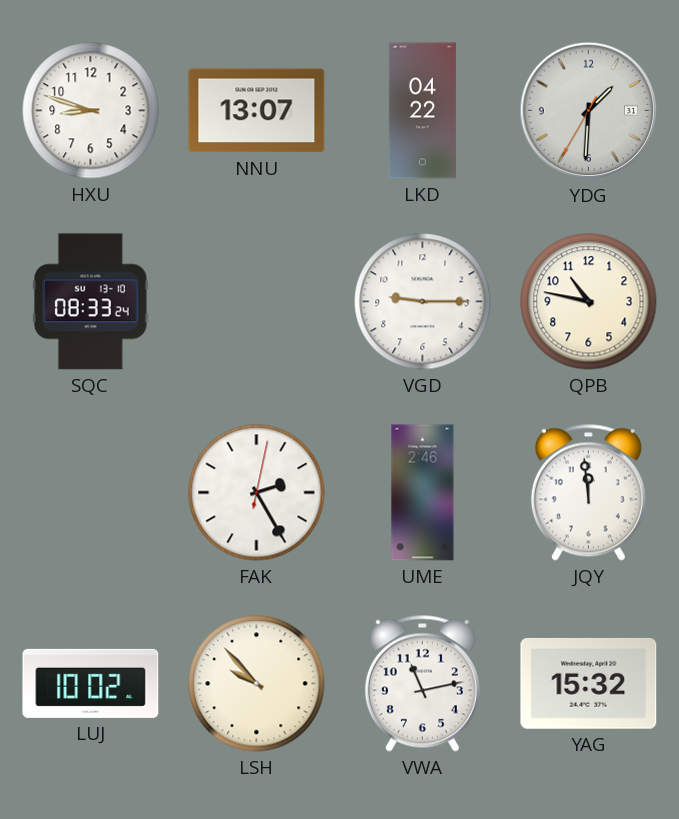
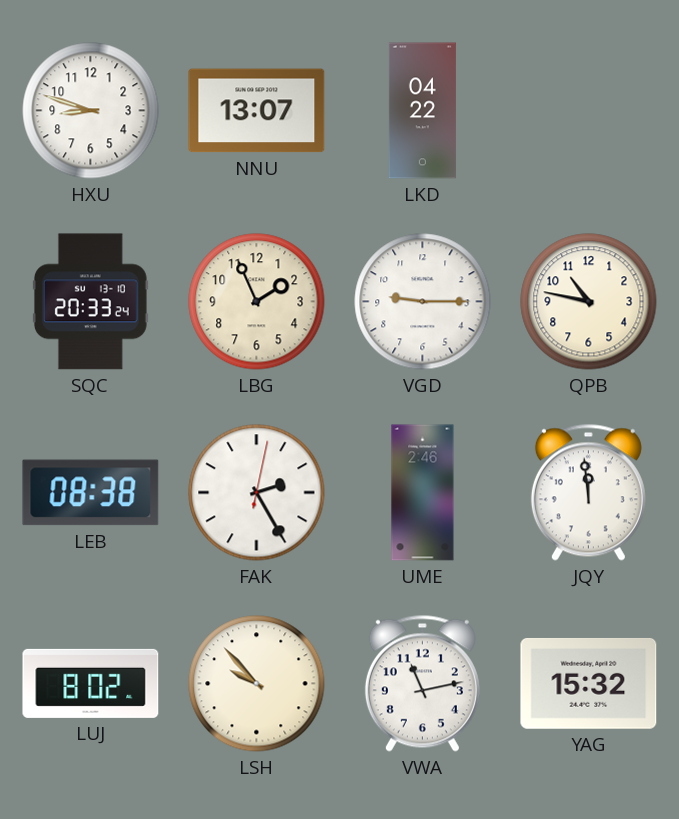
YDG: 1:30 -> none (589, 111)
SQC: 08:33 -> 20:33 (90, 302)
LBG: none -> 1:56 (257, 302)
LEB: none -> 08:38 (91, 493)
LUJ: 10:02 -> 8:02 (91, 683)
